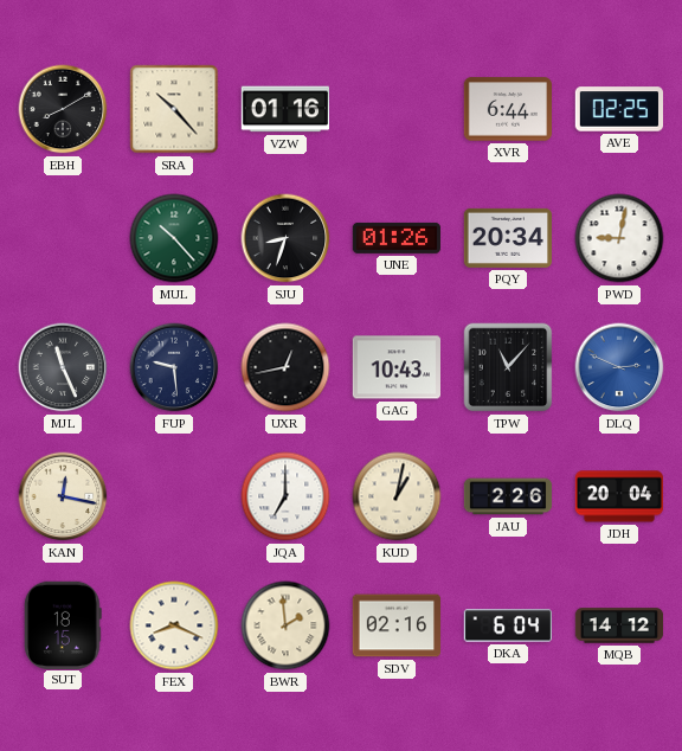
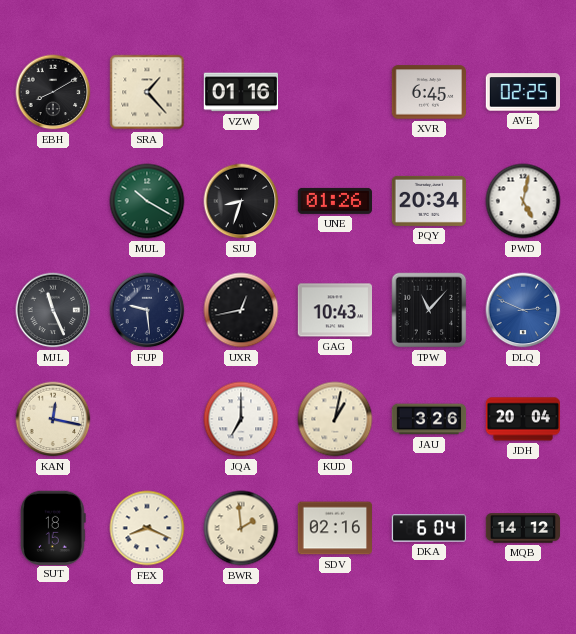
SRA: 10:23 -> 1:23 (147, 92)
XVR: 6:44 -> 6:45 (428, 92)
MUL: 10:23 -> 10:20 (147, 201)
PWD: 9:02 -> 5:02 (523, 201)
JAU: 2:26 -> 3:26 (429, 419)
